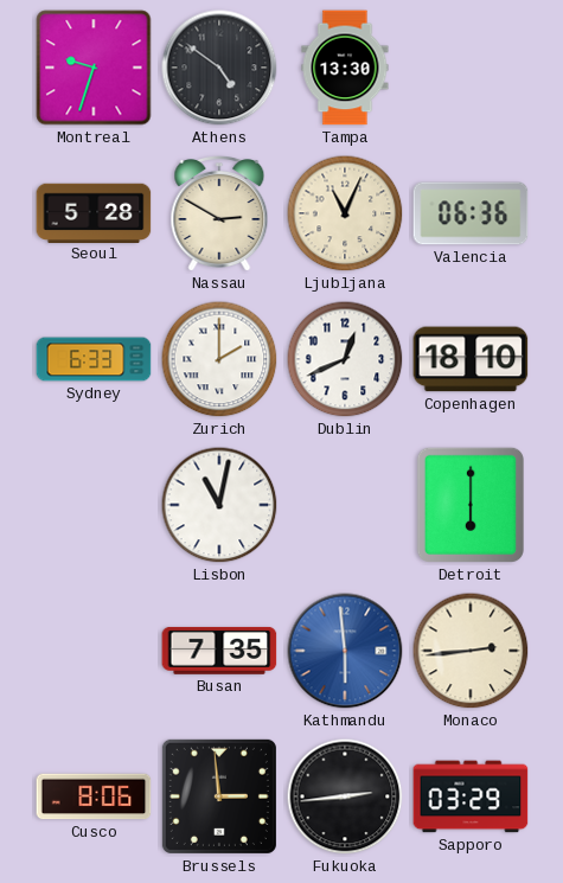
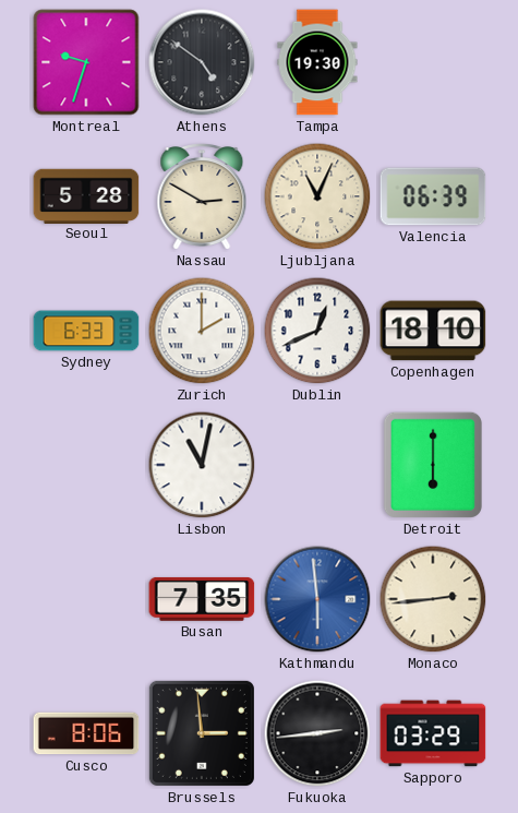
Tampa: 13:30 -> 19:30 (317, 62)
Valencia: 06:36 -> 06:39 (433, 196)
